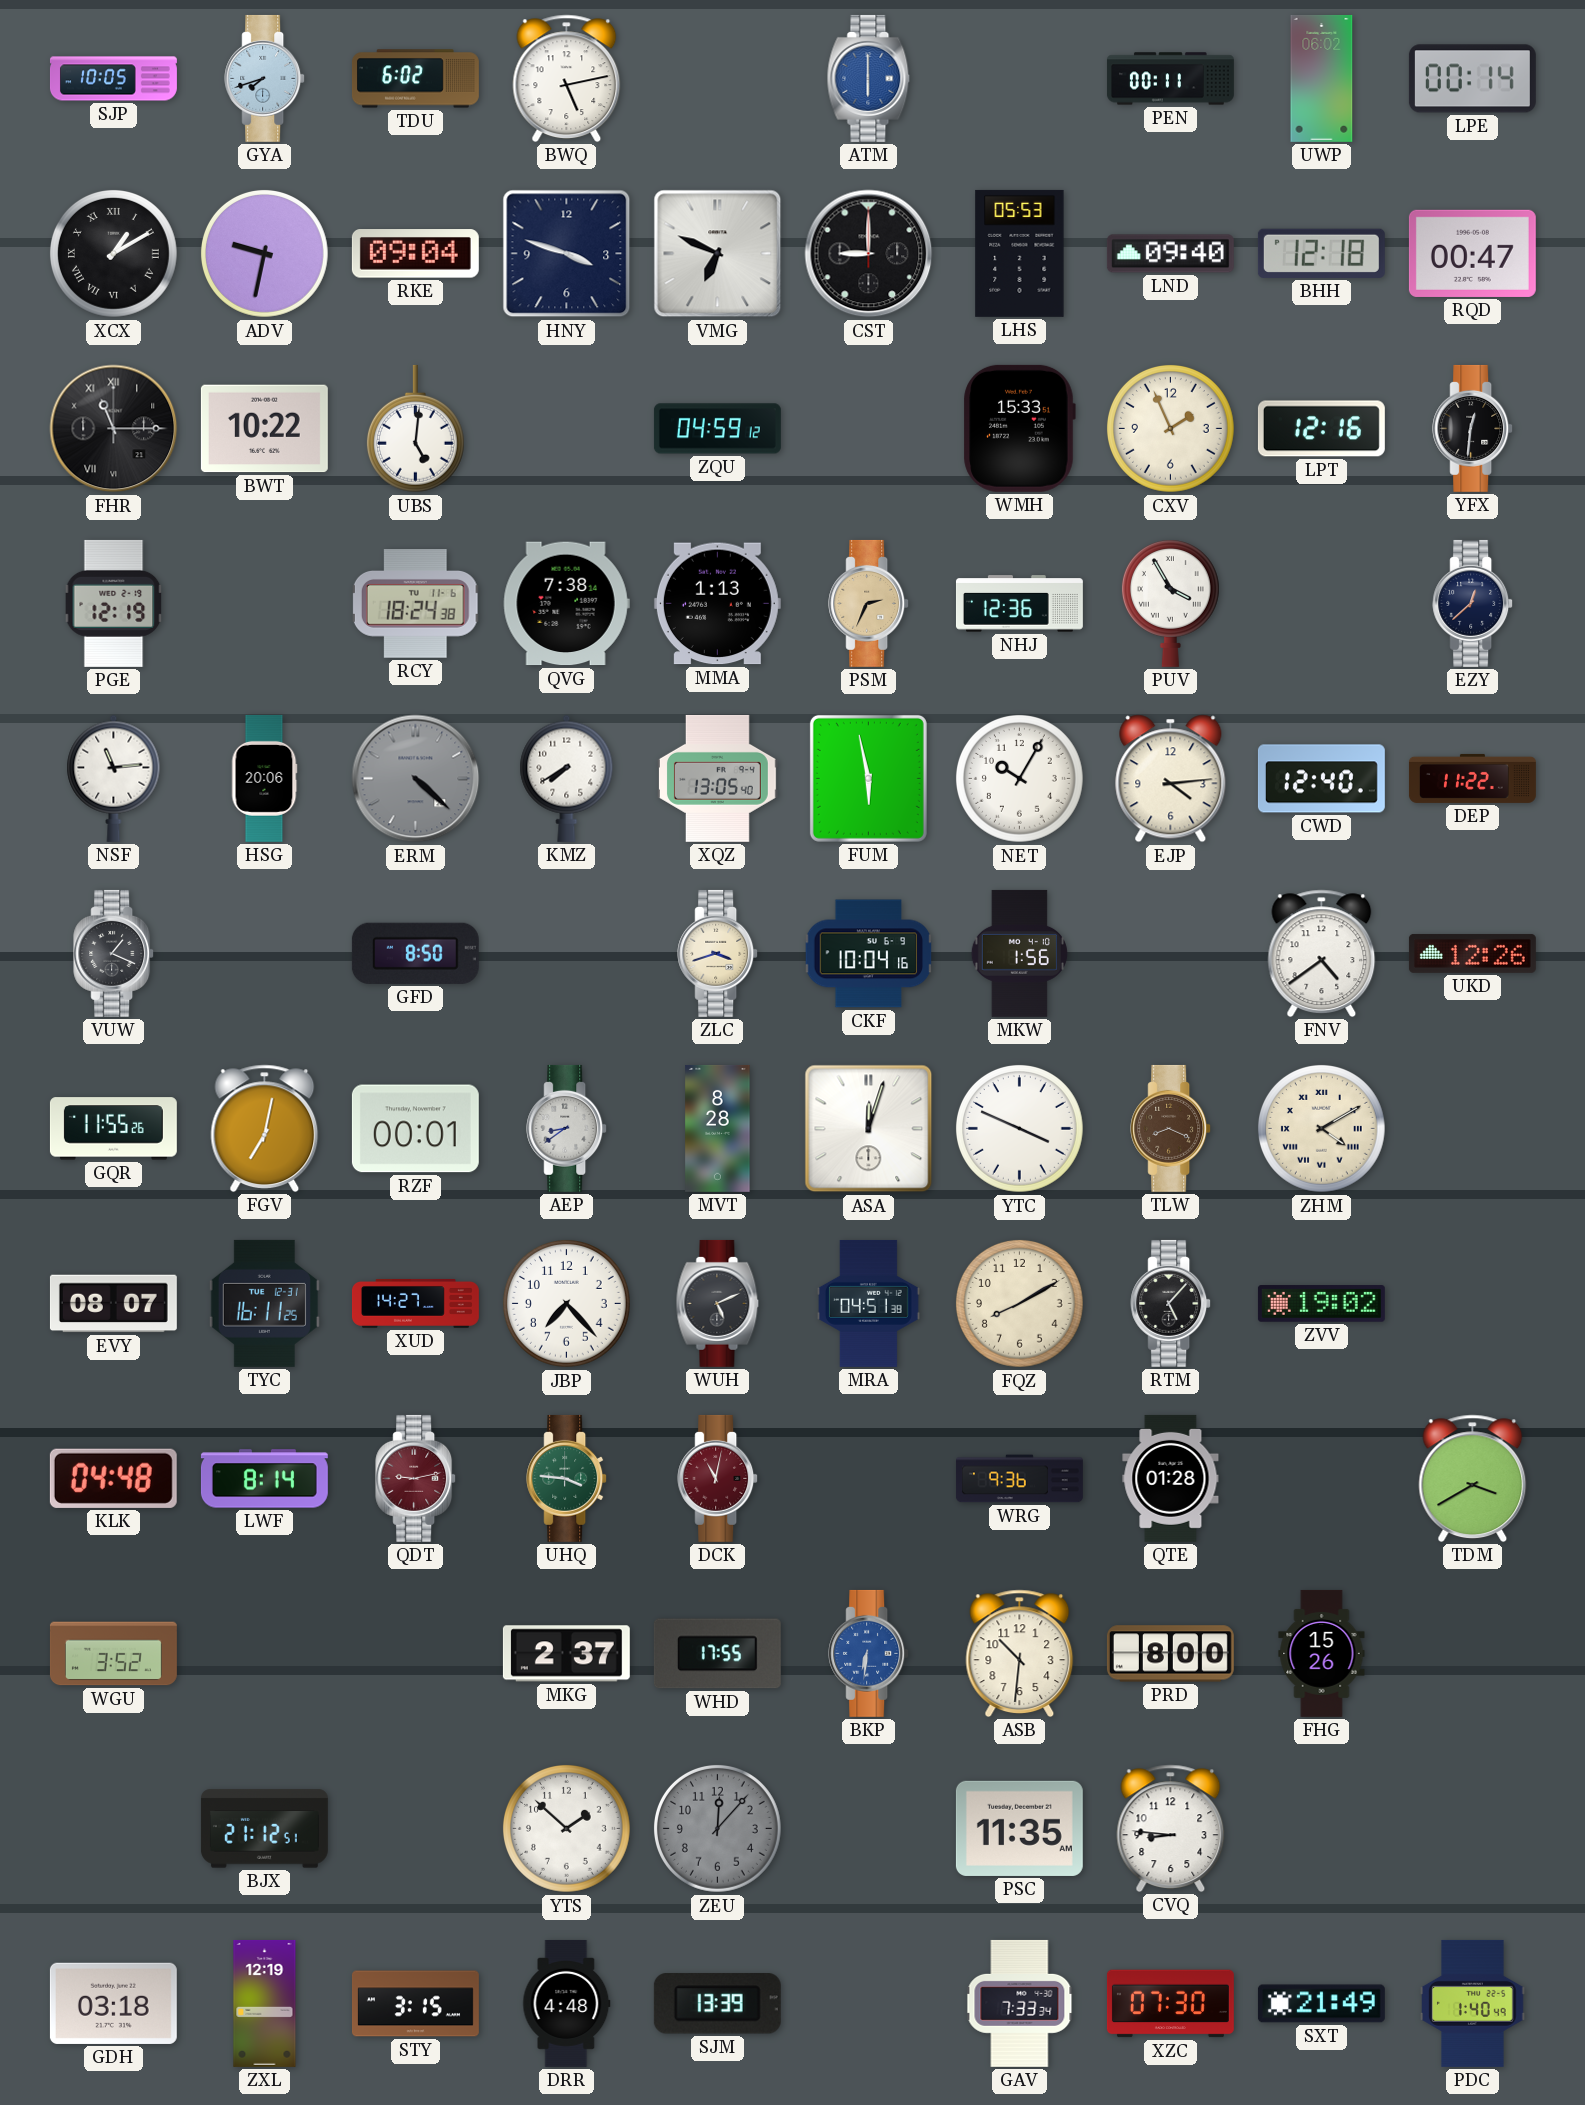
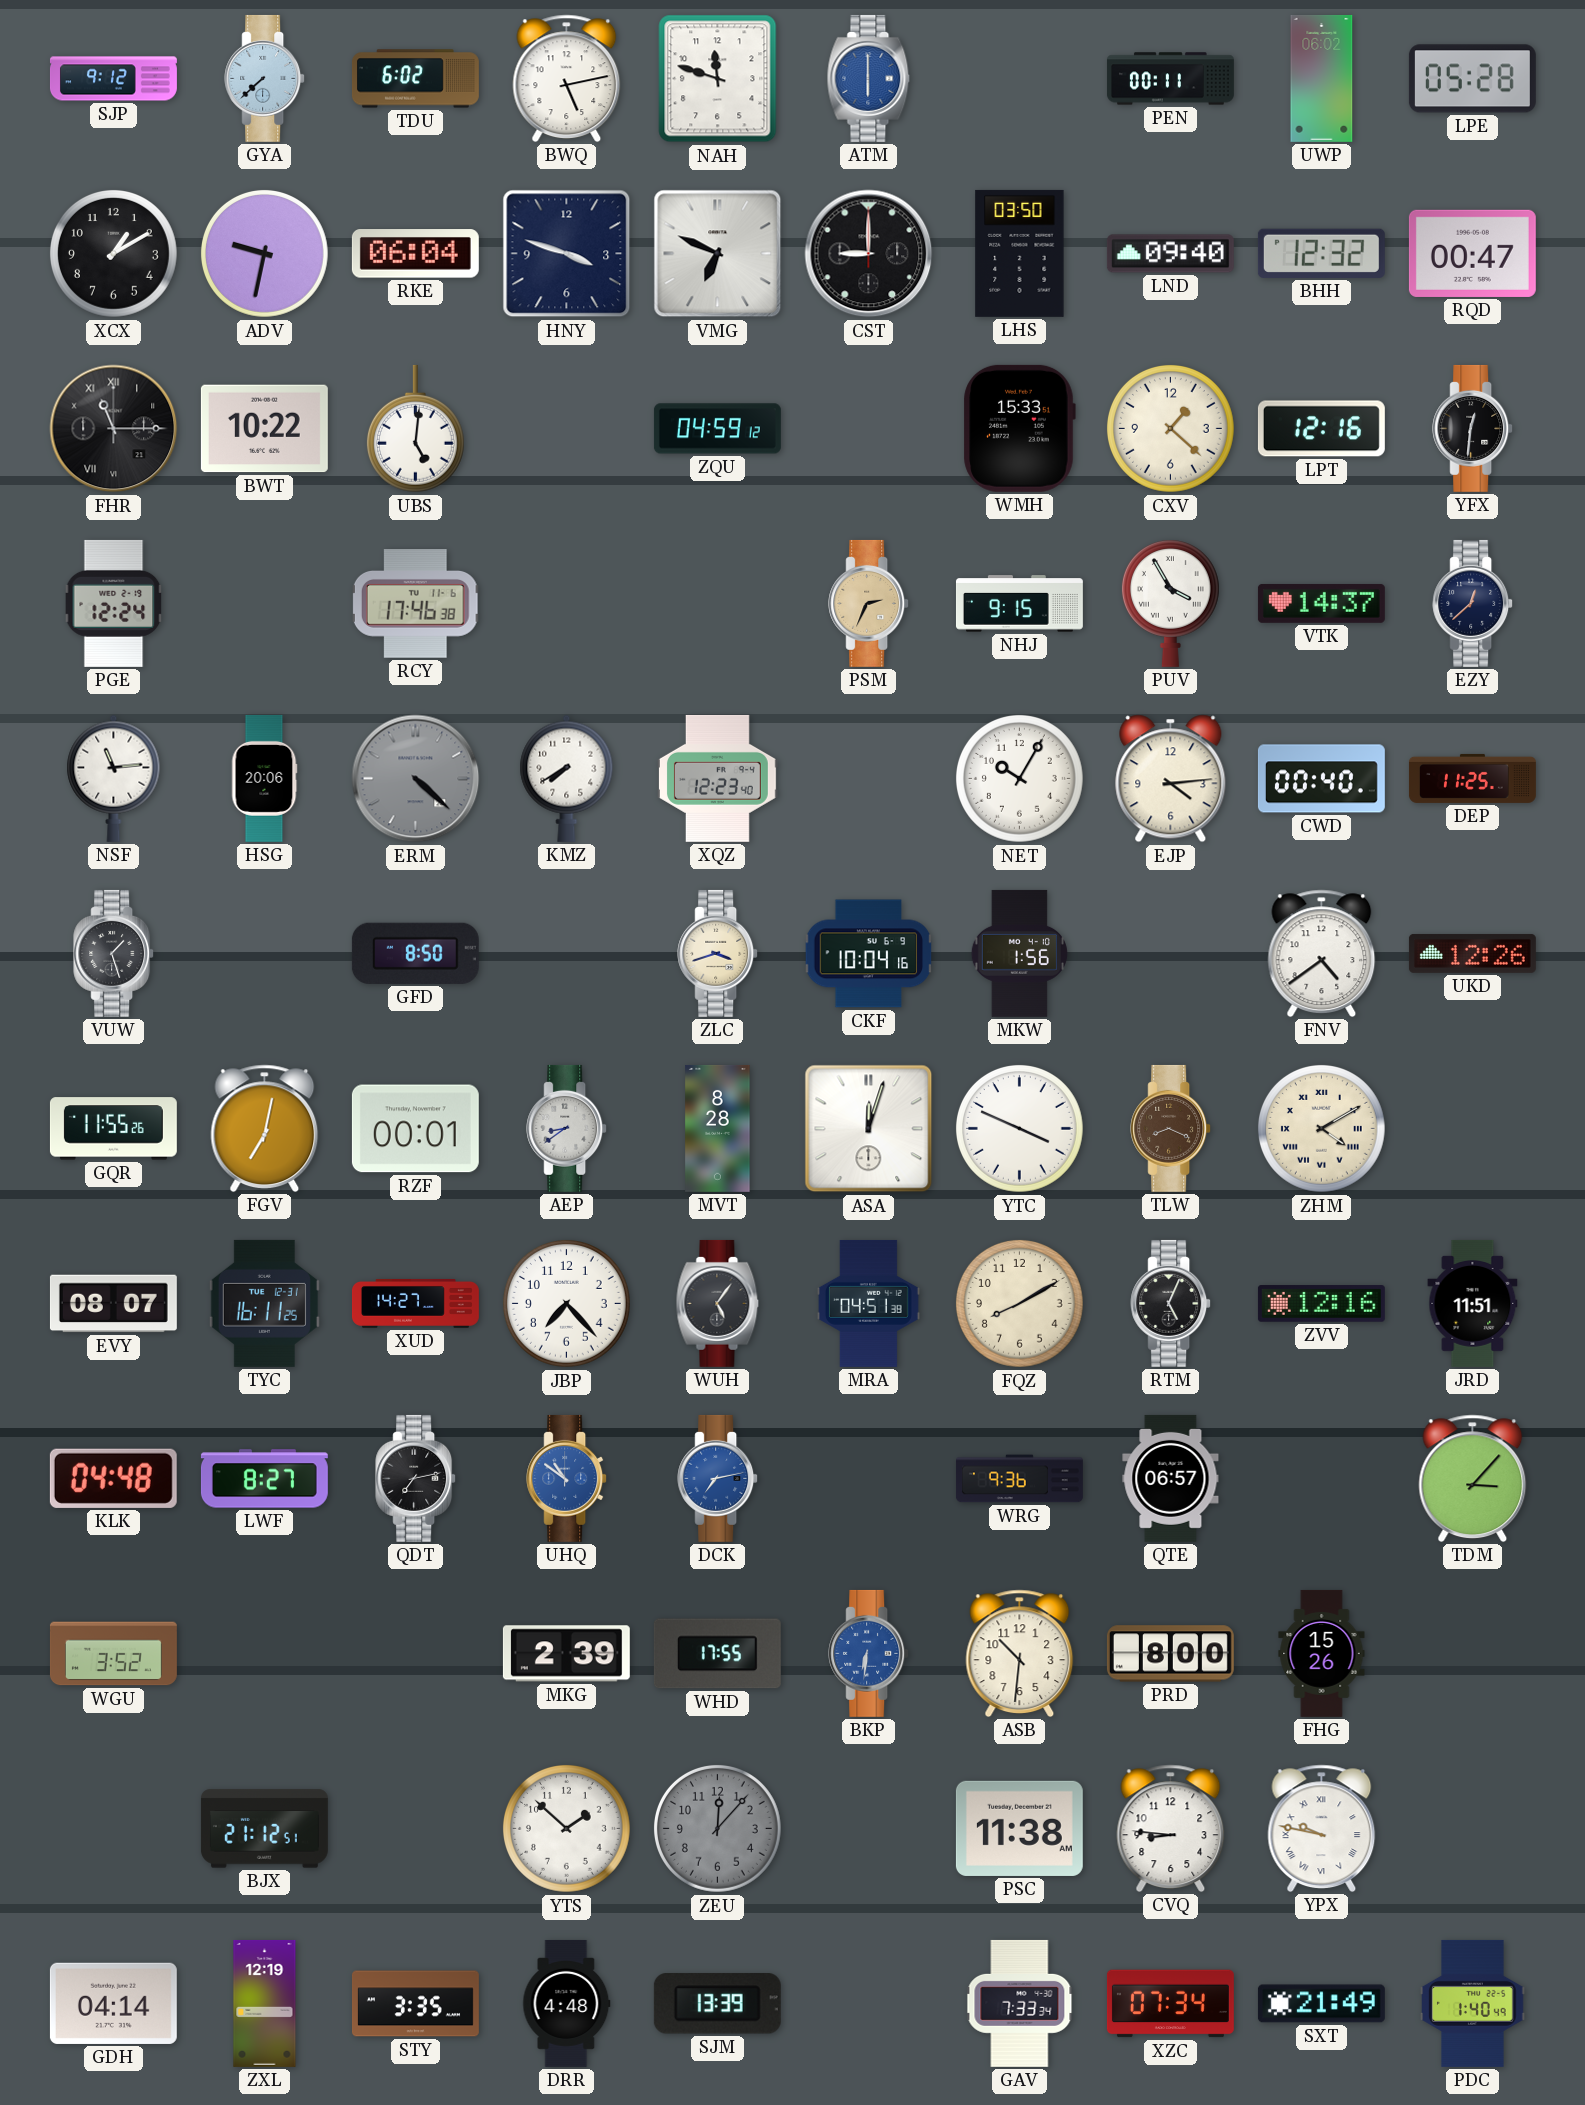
SJP: 10:05 -> 9:12 (114, 79)
GYA: 7:42 -> 7:38 (265, 78)
NAH: none -> 11:48 (718, 79)
LPE: 00:14 -> 05:28 (1472, 79)
XCX numerals: Roman -> Arabic (113, 253)
RKE: 09:04 -> 06:04 (415, 254)
LHS: 05:53 -> 03:50 (1020, 253)
BHH: 12:18 -> 12:32 (1321, 253)
CXV: 1:56 -> 1:22 (1170, 428)
PGE: 12:19 -> 12:24 (114, 603)
RCY: 18:24 -> 17:46 (416, 604)
QVG: 7:38 -> none (566, 604)
MMA: 1:13 -> none (717, 604)
NHJ: 12:36 -> 9:15 (1019, 604)
VTK: none -> 14:37 (1321, 603)
XQZ: 13:05 -> 12:23 (717, 778)
FUM: 5:58 -> none (868, 778)
CWD: 12:40 -> 00:40 (1321, 779)
DEP: 11:22 -> 11:25 (1472, 778)
VUW: 1:19 -> 1:27 (114, 953)
WUH: 5:11 -> 5:06 (718, 1303)
RTM: 5:07 -> 5:04 (1171, 1303)
ZVV: 19:02 -> 12:16 (1321, 1304)
JRD: none -> 11:51 (1473, 1303)
LWF: 8:14 -> 8:27 (264, 1479)
QDT: 9:13 -> 7:13 (416, 1478)
QDT dial: burgundy -> black (416, 1478)
UHQ: 3:46 -> 10:51 (567, 1478)
UHQ dial: green -> blue (567, 1478)
DCK: 11:02 -> 7:13 (718, 1478)
DCK dial: burgundy -> blue (718, 1478)
QTE: 01:28 -> 06:57 (1171, 1478)
TDM: 3:40 -> 3:07 (1473, 1478)
MKG: 2:37 -> 2:39 (566, 1654)
PSC: 11:35 -> 11:38 (1019, 1828)
YPX: none -> 9:47 (1322, 1828)
GDH: 03:18 -> 04:14 (113, 2003)
STY: 3:15 -> 3:35 (415, 2004)
XZC: 07:30 -> 07:34 (1170, 2004)
